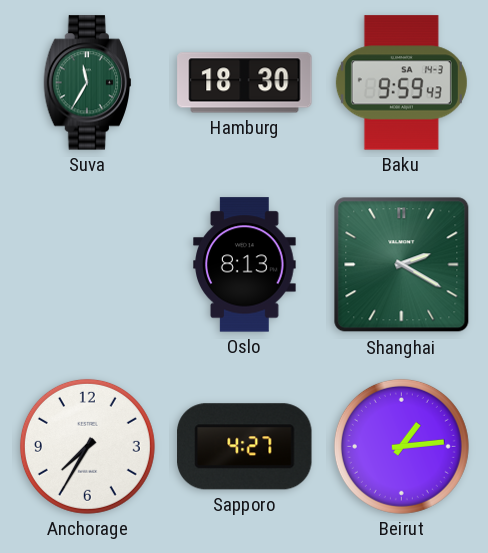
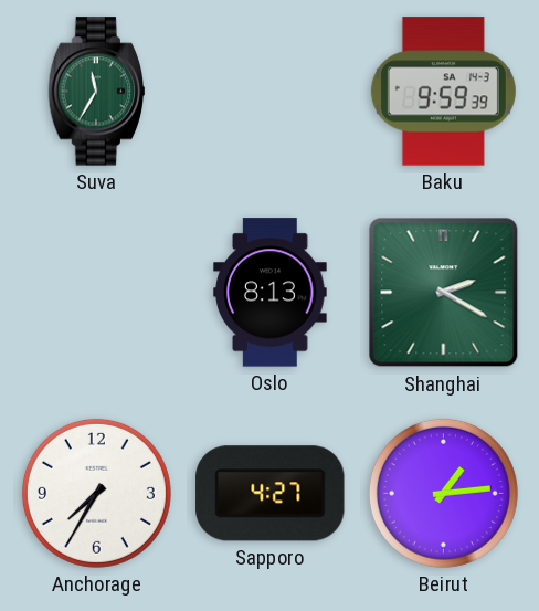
Hamburg: 18:30 -> none (245, 83)
Baku: 9:59:43 -> 9:59:39 (443, 92)
